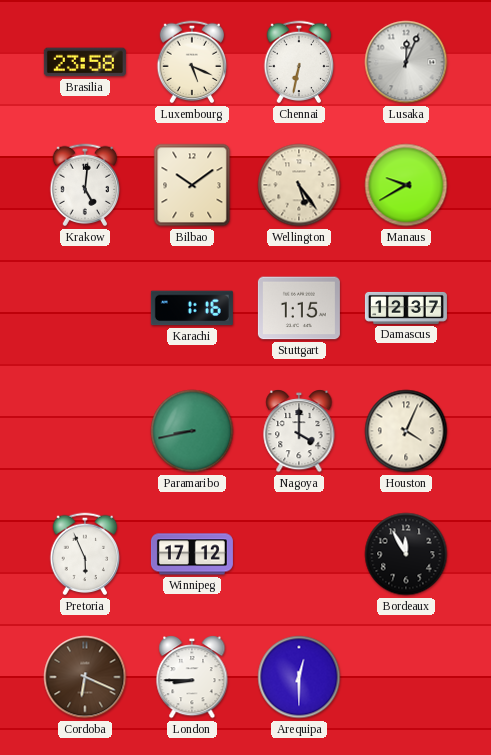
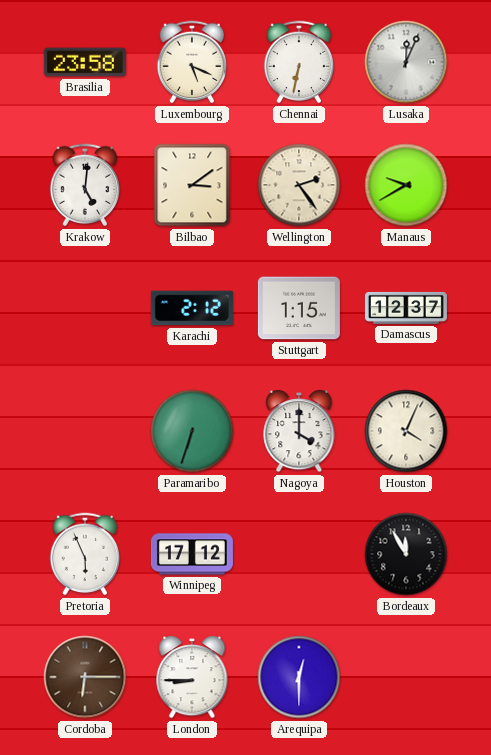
Bilbao: 10:09 -> 3:09 (192, 185)
Wellington: 5:24 -> 2:24 (299, 185)
Karachi: 1:16 -> 2:12 (192, 308)
Paramaribo: 8:43 -> 6:33 (192, 431)
Cordoba: 6:19 -> 6:15 (85, 677)
